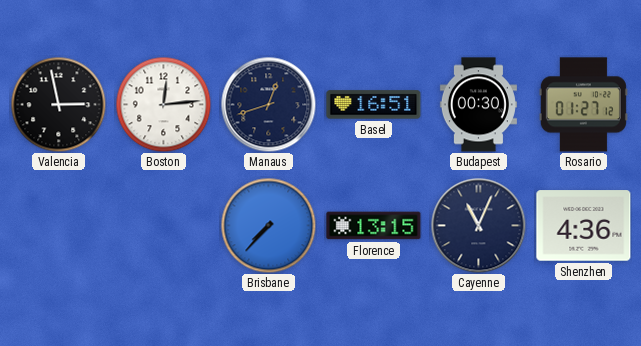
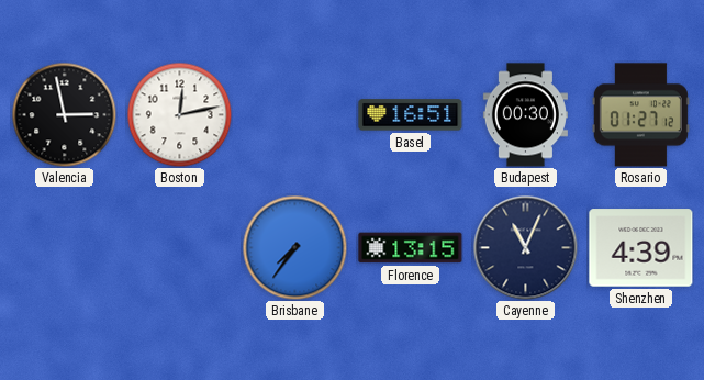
Boston: 12:14 -> 12:13 (179, 114)
Manaus: 12:42 -> none (268, 104)
Brisbane: 7:37 -> 7:36 (294, 247)
Shenzhen: 4:36 -> 4:39 (641, 248)
